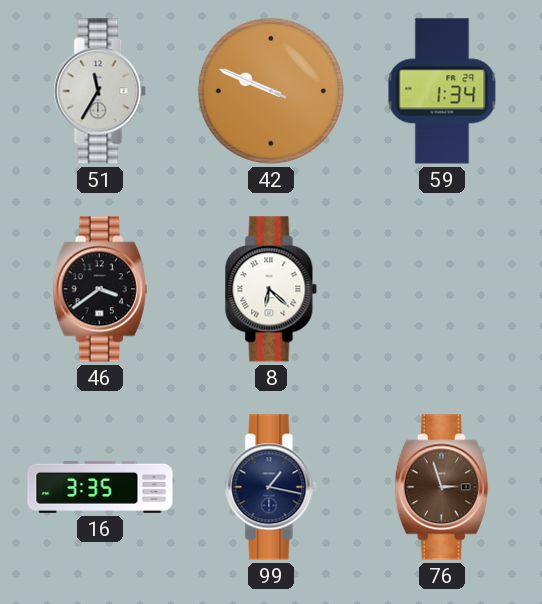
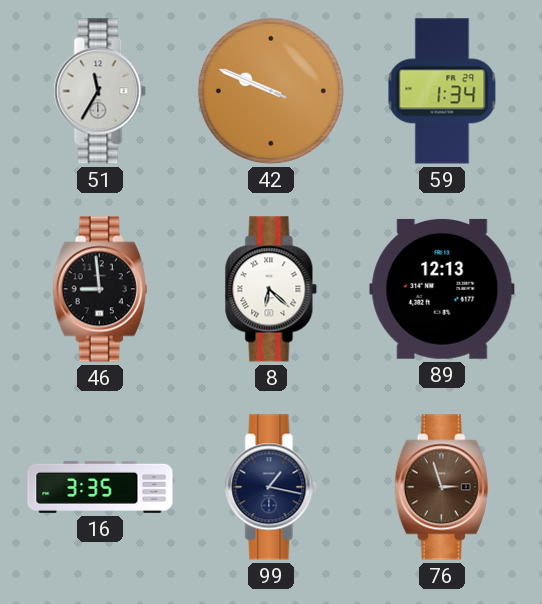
46: 3:39 -> 8:59 (100, 289)
89: none -> 12:13 (442, 289)
